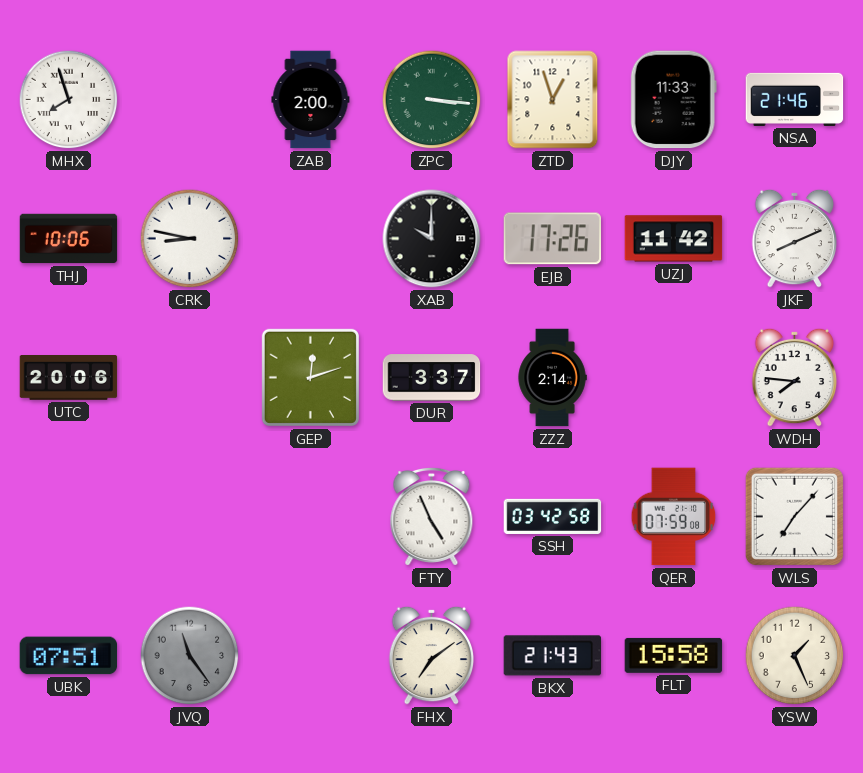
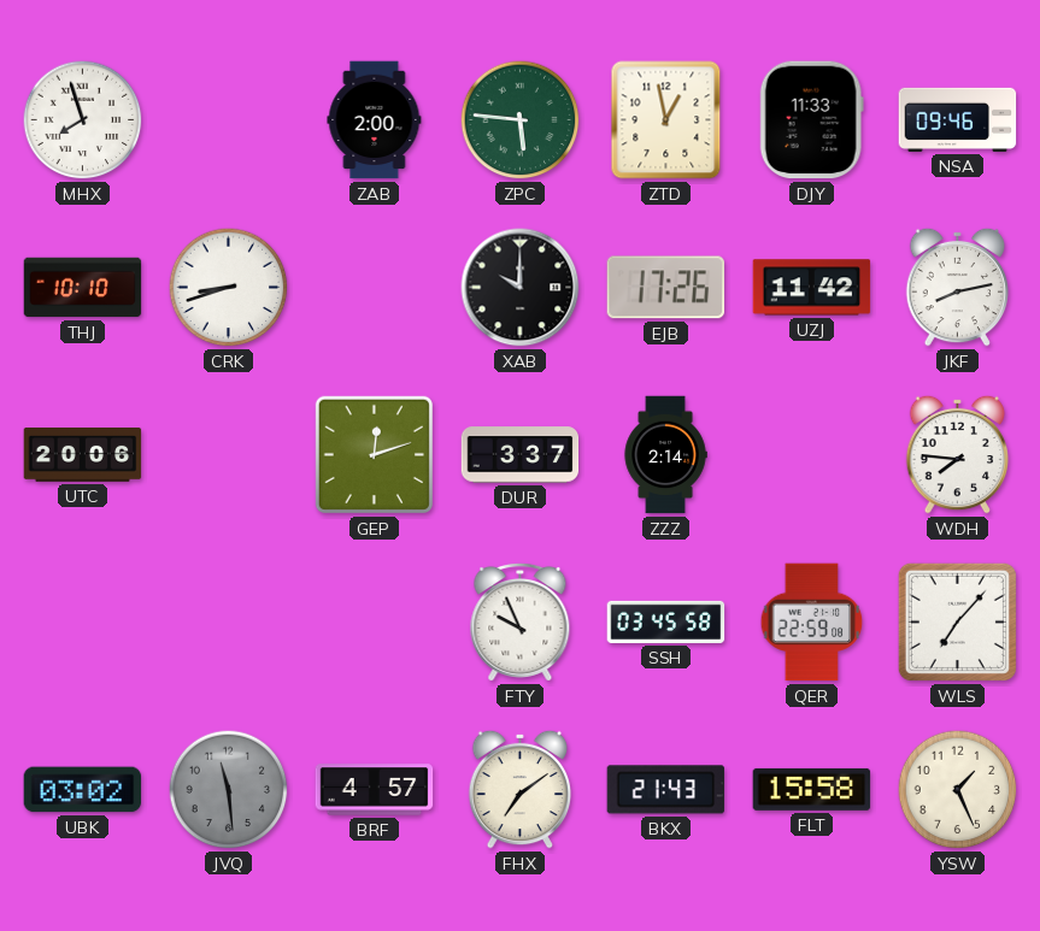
ZPC: 3:16 -> 5:46 (521, 120)
ZTD: 12:57 -> 12:58 (666, 120)
NSA: 21:46 -> 09:46 (958, 119)
THJ: 10:06 -> 10:10 (83, 288)
CRK: 8:47 -> 8:42 (229, 288)
JKF: 8:11 -> 8:13 (958, 287)
FTY: 4:56 -> 9:56 (521, 621)
SSH: 03:42 -> 03:45 (666, 621)
QER: 07:59 -> 22:59 (812, 623)
UBK: 07:51 -> 03:02 (83, 790)
JVQ: 11:24 -> 11:29 (229, 790)
BRF: none -> 4:57 (375, 790)
